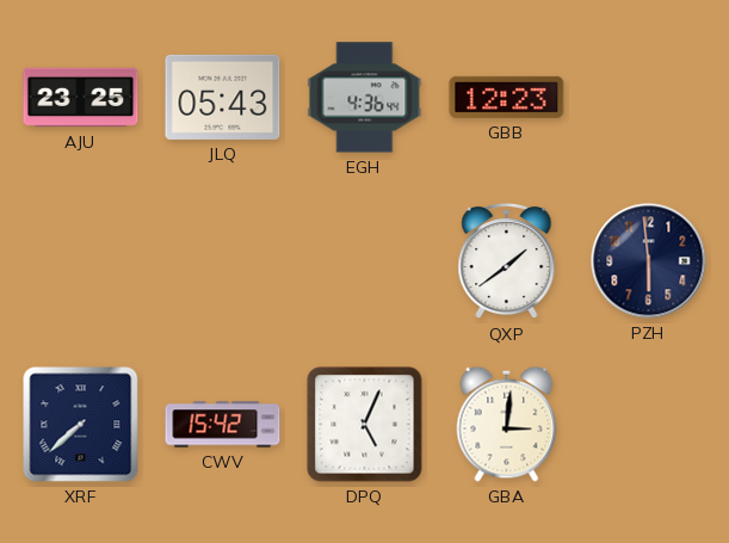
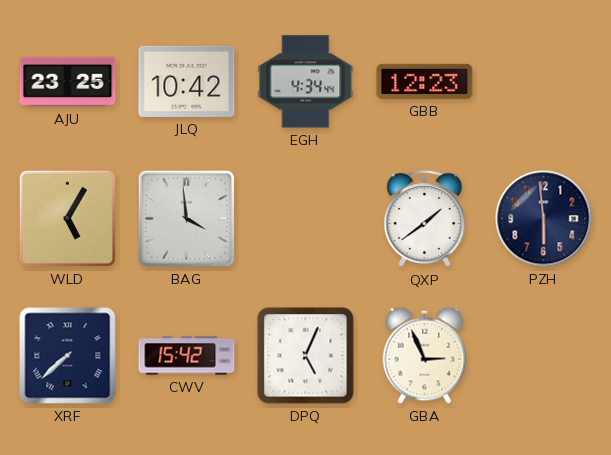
JLQ: 05:43 -> 10:42 (187, 81)
EGH: 4:36 -> 4:34 (306, 82)
WLD: none -> 5:05 (67, 218)
BAG: none -> 3:59 (186, 218)
GBA: 3:01 -> 2:56 (425, 355)
